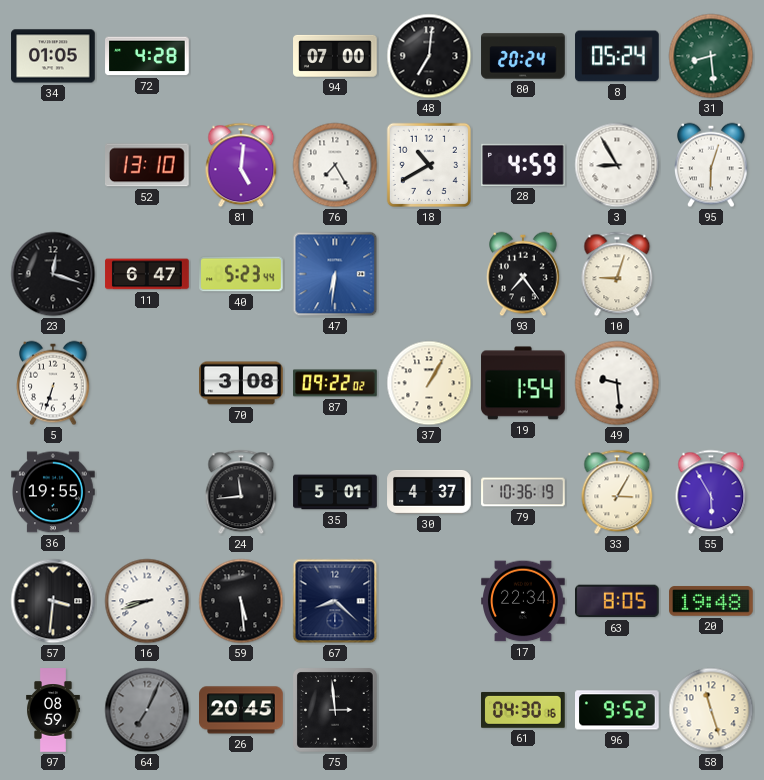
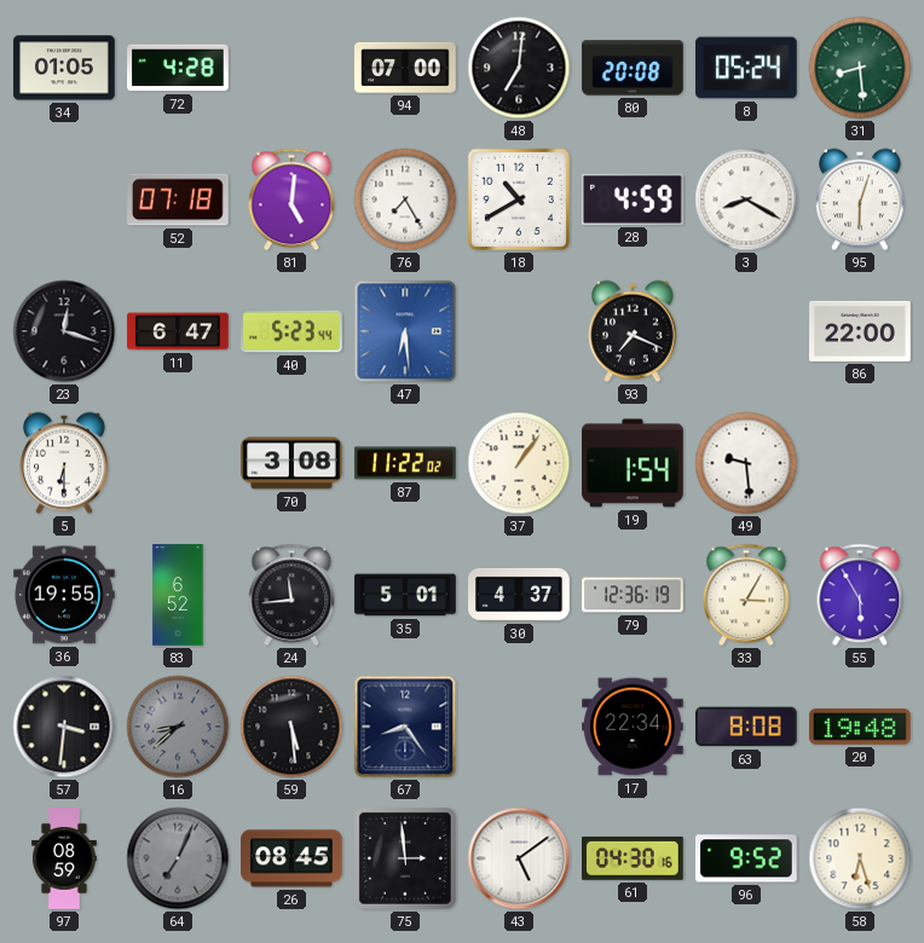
80: 20:24 -> 20:08 (633, 68)
52: 13:10 -> 07:18 (179, 199)
3: 8:55 -> 8:20 (746, 199)
47: 6:31 -> 6:29 (405, 331)
93: 7:24 -> 7:19 (634, 331)
10: 9:03 -> none (617, 274)
86: none -> 22:00 (860, 331)
5: 6:33 -> 6:30 (65, 463)
87: 09:22 -> 11:22 (405, 463)
37: 1:05 -> 1:06 (519, 463)
83: none -> 6:52 (178, 595)
79: 10:36 -> 12:36 (633, 595)
16: 8:42 -> 8:38 (178, 727)
16 dial: white -> grey (178, 727)
67: 8:22 -> 8:24 (405, 727)
63: 8:05 -> 8:08 (747, 727)
26: 20:45 -> 08:45 (291, 858)
43: none -> 5:09 (519, 858)
58: 11:27 -> 6:27 (860, 858)
